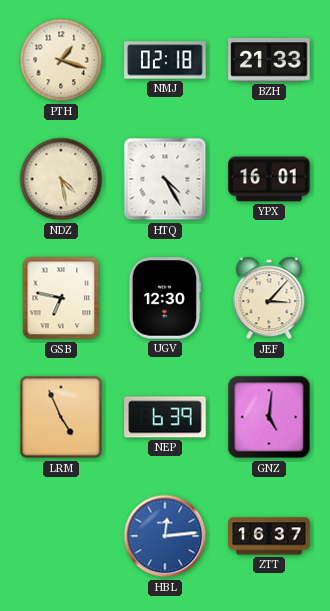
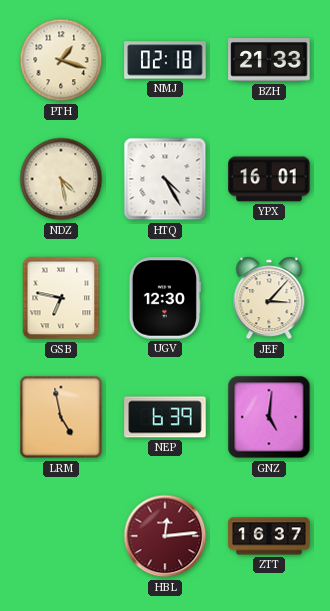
LRM: 4:56 -> 4:58 (61, 417)
HBL dial: blue -> burgundy (165, 536)
